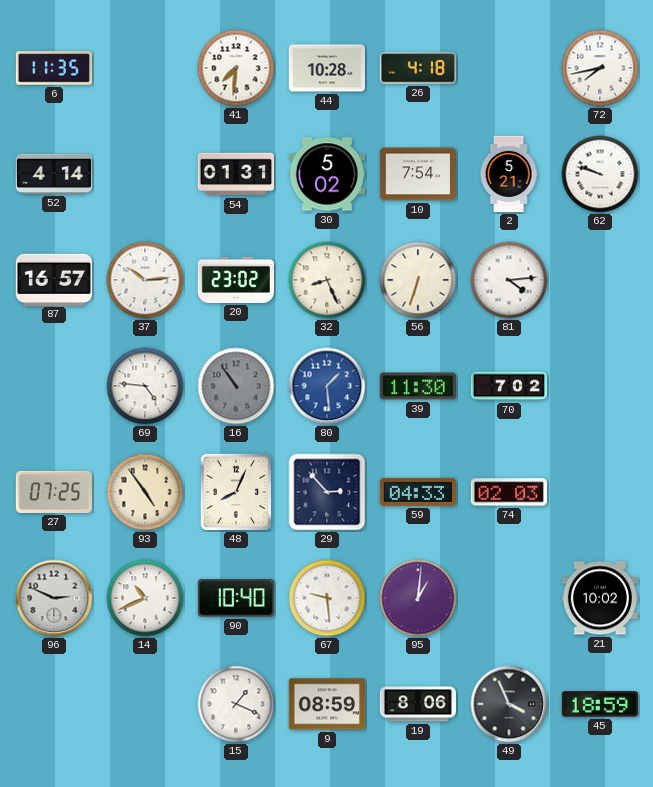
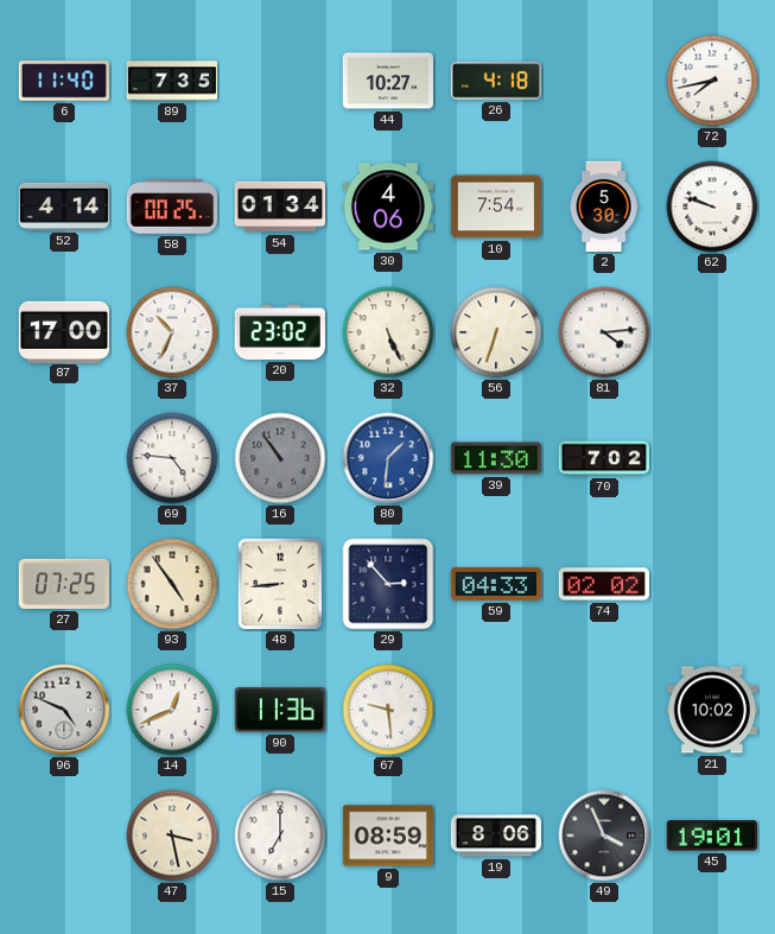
6: 11:35 -> 11:40 (63, 81)
89: none -> 7:35 (171, 81)
41: 7:31 -> none (236, 68)
44: 10:28 -> 10:27 (387, 81)
58: none -> 00:25 (171, 207)
54: 01:31 -> 01:34 (279, 207)
30: 5:02 -> 4:06 (387, 207)
2: 5:21 -> 5:30 (604, 207)
87: 16:57 -> 17:00 (63, 331)
37: 10:14 -> 10:34 (172, 332)
32: 8:26 -> 5:26 (388, 332)
80: 1:29 -> 1:31 (388, 458)
48: 8:04 -> 8:44 (280, 583)
74: 02:03 -> 02:02 (604, 584)
96: 2:49 -> 4:49 (64, 710)
14: 10:41 -> 12:41 (172, 710)
90: 10:40 -> 11:36 (280, 710)
95: 1:01 -> none (418, 598)
47: none -> 3:28 (172, 835)
15: 1:19 -> 7:00 (280, 835)
45: 18:59 -> 19:01 (712, 835)
